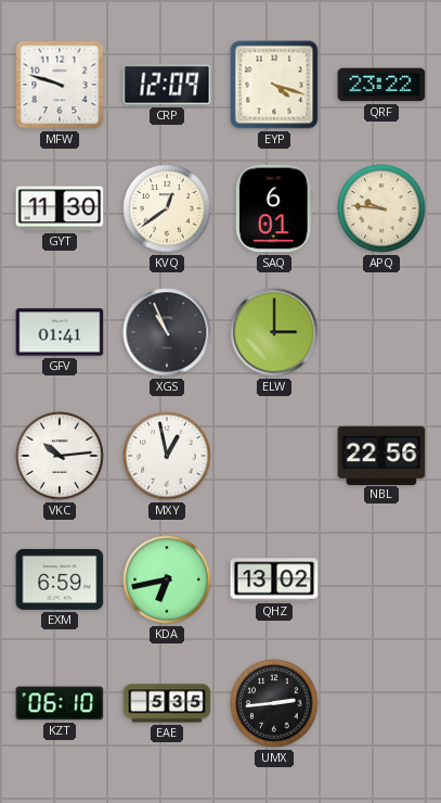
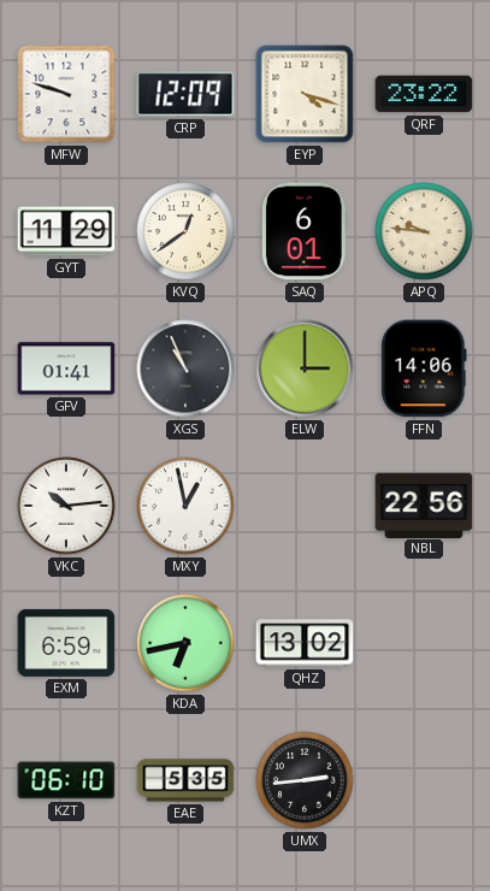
GYT: 11:30 -> 11:29 (66, 231)
FFN: none -> 14:06 (424, 368)
